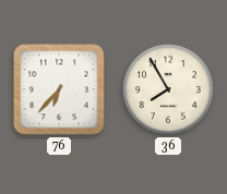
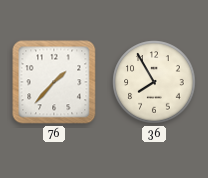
76: 6:37 -> 1:37 (54, 82)
